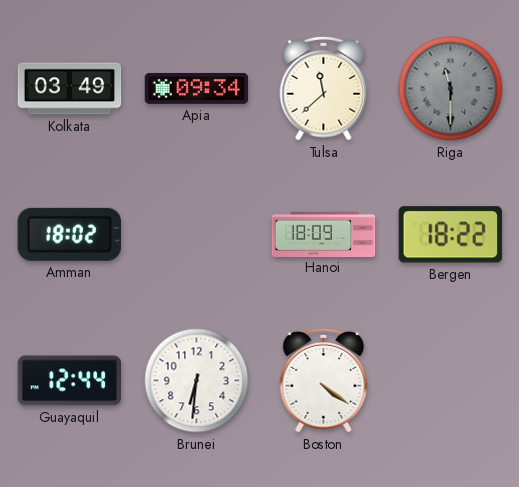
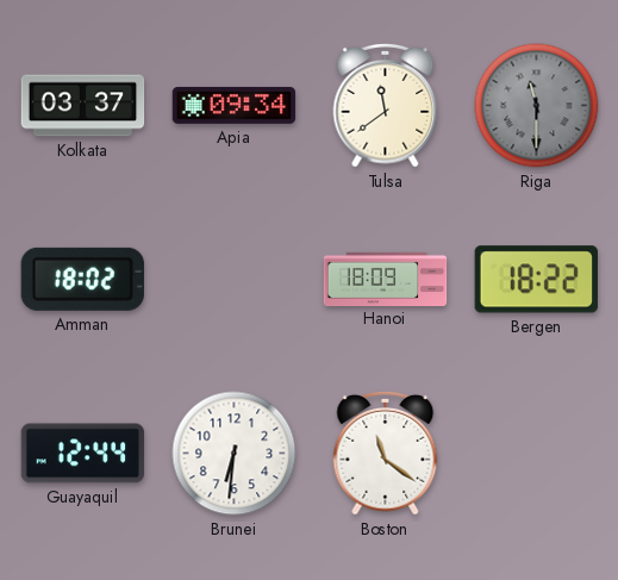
Kolkata: 03:49 -> 03:37 (83, 106)
Tulsa: 11:38 -> 11:39 (386, 105)
Boston: 4:21 -> 11:21 (386, 453)
